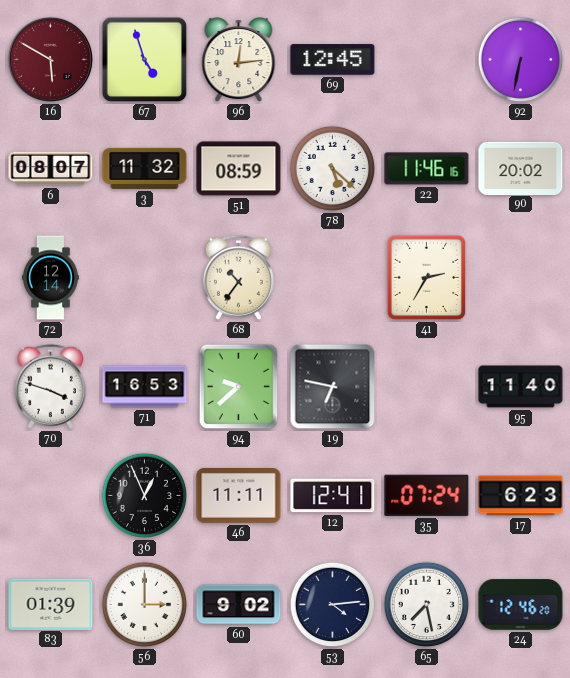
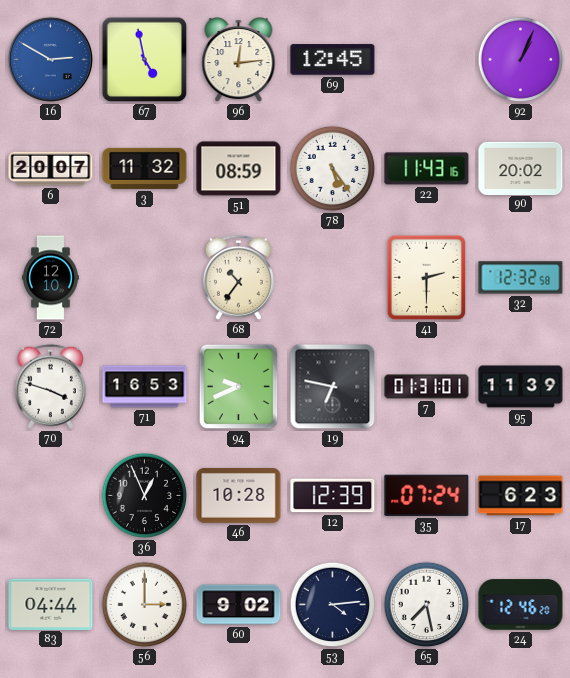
16: 5:50 -> 2:50 (50, 59)
16 dial: burgundy -> blue (50, 59)
67: 4:57 -> 4:58 (145, 60)
92: 6:32 -> 1:04 (521, 60)
6: 08:07 -> 20:07 (51, 169)
78: 5:22 -> 5:24 (333, 169)
22: 11:46 -> 11:43 (427, 169)
72: 12:14 -> 12:10 (51, 278)
41: 2:35 -> 2:30 (427, 278)
32: none -> 12:32 (521, 278)
94: 9:38 -> 9:41 (239, 387)
7: none -> 01:31 (427, 387)
95: 11:40 -> 11:39 (521, 387)
46: 11:11 -> 10:28 (239, 496)
12: 12:41 -> 12:39 (333, 496)
83: 01:39 -> 04:44 (51, 604)
